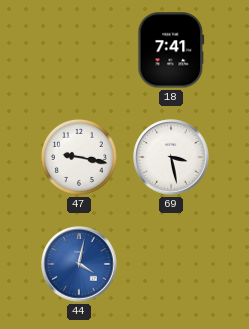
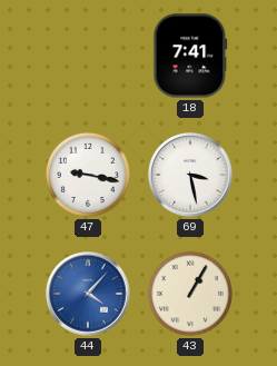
44: 4:02 -> 4:07 (88, 294)
43: none -> 1:05 (190, 294)
